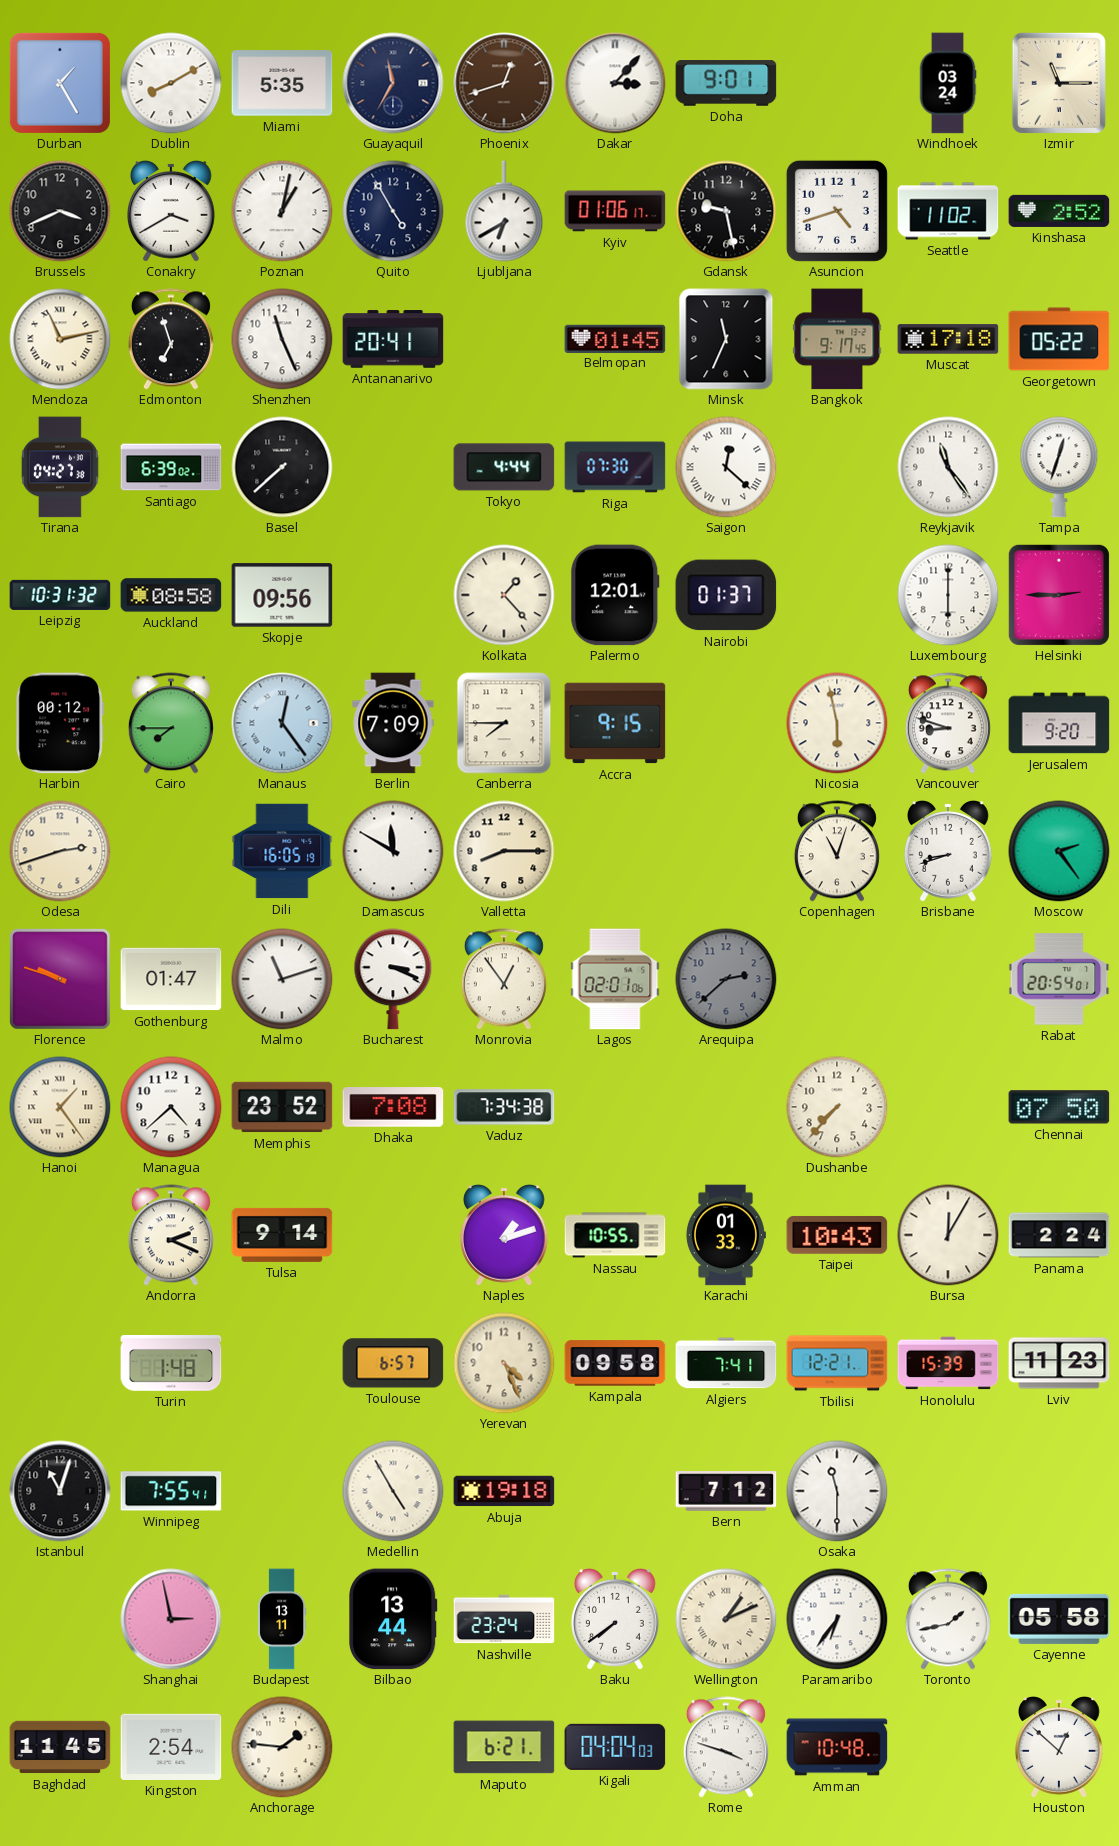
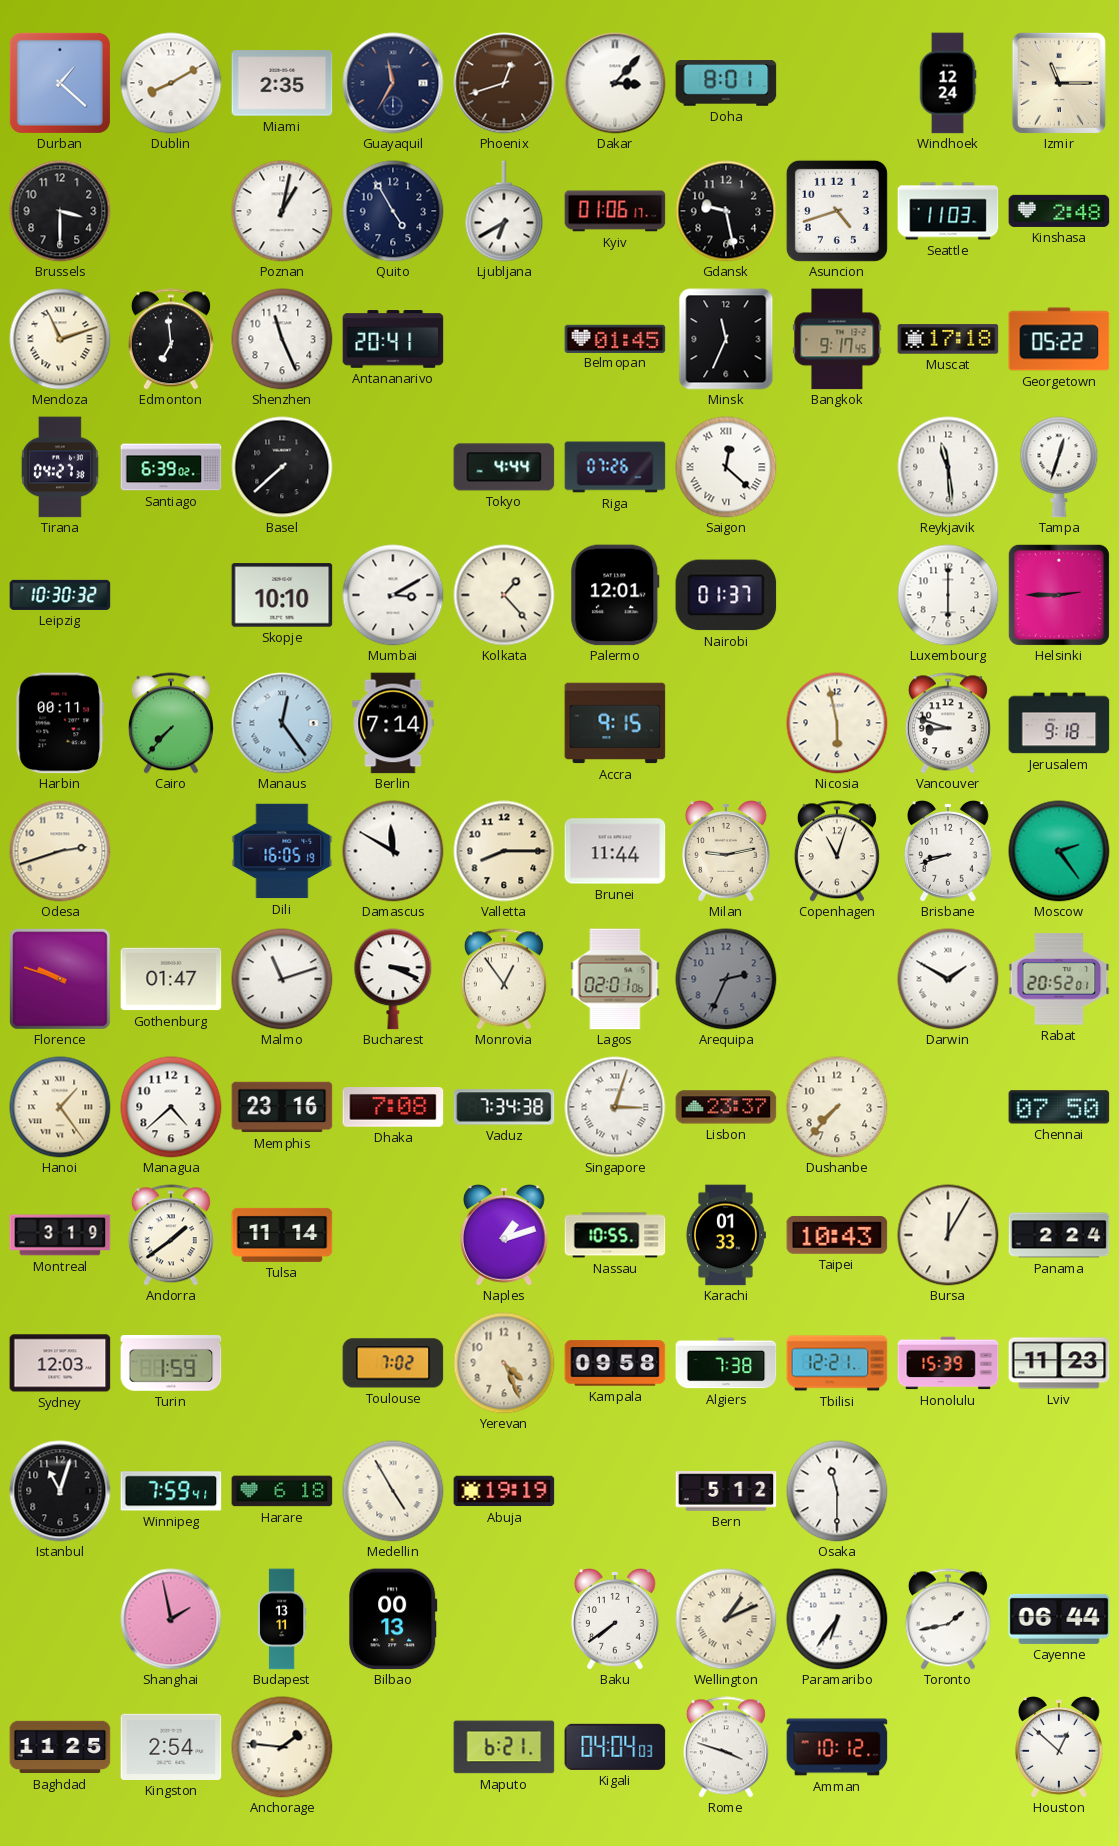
Durban: 1:25 -> 1:22 (60, 83)
Miami: 5:35 -> 2:35 (282, 83)
Doha: 9:01 -> 8:01 (726, 83)
Windhoek: 03:24 -> 12:24 (948, 83)
Brussels: 3:41 -> 3:30 (60, 211)
Conakry: 3:40 -> none (172, 211)
Seattle: 11:02 -> 11:03 (948, 211)
Kinshasa: 2:52 -> 2:48 (1059, 211)
Mendoza: 11:13 -> 11:12 (60, 339)
Edmonton: 6:57 -> 6:59 (171, 339)
Riga: 07:30 -> 07:26 (615, 467)
Reykjavik: 11:24 -> 11:29 (948, 467)
Leipzig: 10:31 -> 10:30 (60, 595)
Auckland: 08:58 -> none (171, 595)
Skopje: 09:56 -> 10:10 (282, 595)
Mumbai: none -> 3:10 (393, 595)
Harbin: 00:12 -> 00:11 (60, 723)
Cairo: 7:45 -> 7:37 (171, 723)
Berlin: 7:09 -> 7:14 (393, 723)
Canberra: 7:45 -> none (504, 723)
Jerusalem: 9:20 -> 9:18 (1059, 723)
Brunei: none -> 11:44 (615, 851)
Milan: none -> 9:13 (727, 851)
Arequipa: 2:38 -> 2:34 (726, 979)
Darwin: none -> 1:50 (948, 979)
Rabat: 20:54 -> 20:52 (1059, 979)
Memphis: 23:52 -> 23:16 (282, 1107)
Singapore: none -> 3:03 (615, 1107)
Lisbon: none -> 23:37 (726, 1107)
Montreal: none -> 3:19 (60, 1235)
Andorra: 2:19 -> 1:39 (171, 1235)
Tulsa: 9:14 -> 11:14 (282, 1235)
Sydney: none -> 12:03 (60, 1363)
Turin: 1:48 -> 1:59 (171, 1364)
Toulouse: 6:57 -> 7:02 (393, 1363)
Algiers: 7:41 -> 7:38 (726, 1363)
Winnipeg: 7:55 -> 7:59 (171, 1491)
Harare: none -> 6:18 (282, 1491)
Abuja: 19:18 -> 19:19 (504, 1491)
Bern: 7:12 -> 5:12 (726, 1491)
Shanghai: 2:58 -> 1:58 (171, 1619)
Bilbao: 13:44 -> 00:13 (393, 1619)
Nashville: 23:24 -> none (504, 1619)
Cayenne: 05:58 -> 06:44 (1059, 1619)
Baghdad: 11:45 -> 11:25 (60, 1747)
Amman: 10:48 -> 10:12 (837, 1747)
